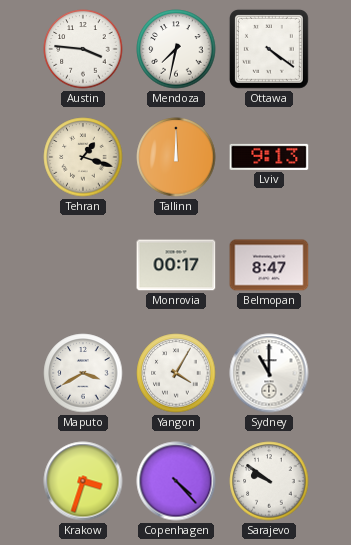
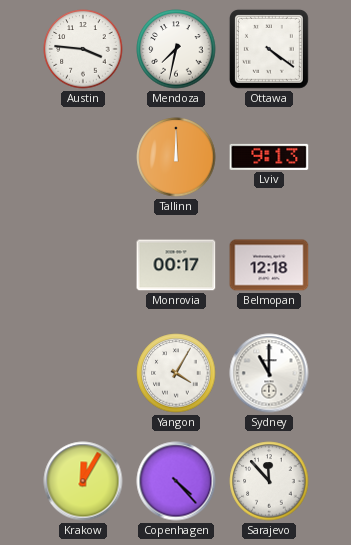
Tehran: 1:18 -> none (83, 157)
Belmopan: 8:47 -> 12:18 (269, 265)
Maputo: 3:40 -> none (83, 373)
Krakow: 3:33 -> 12:05 (83, 481)
Sarajevo: 9:51 -> 11:53 (269, 481)
